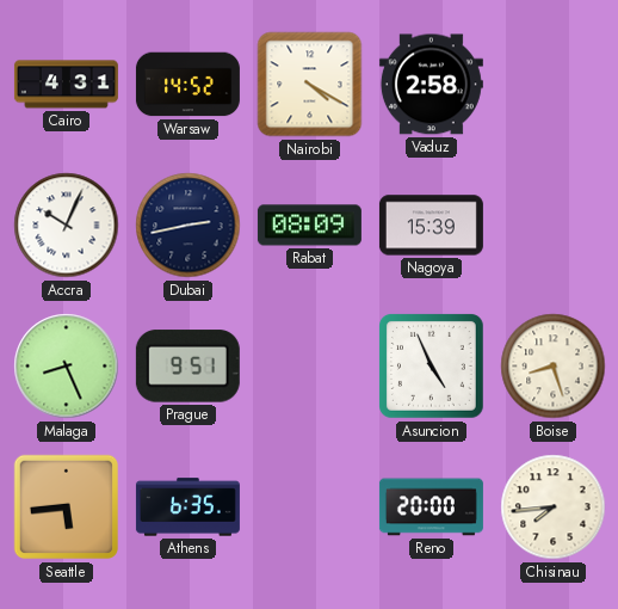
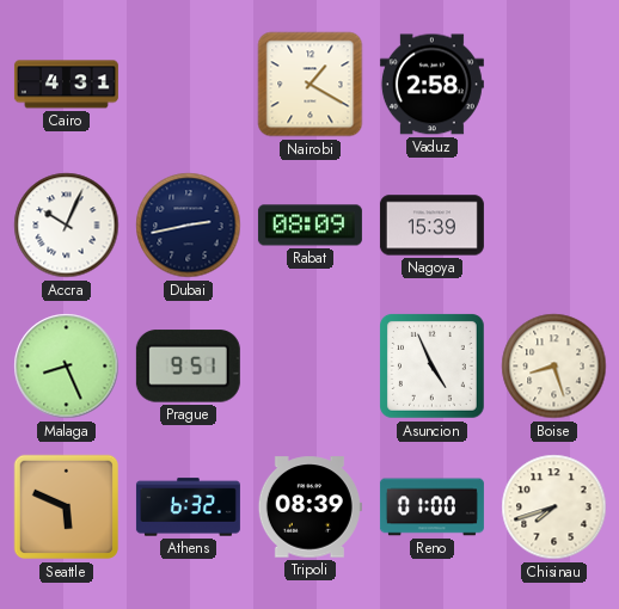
Warsaw: 14:52 -> none (187, 85)
Nairobi: 4:20 -> 1:20 (311, 85)
Seattle: 5:44 -> 5:49 (67, 507)
Athens: 6:35 -> 6:32 (188, 507)
Tripoli: none -> 08:39 (309, 507)
Reno: 20:00 -> 01:00 (431, 507)
Chisinau: 7:44 -> 7:42 (554, 507)
